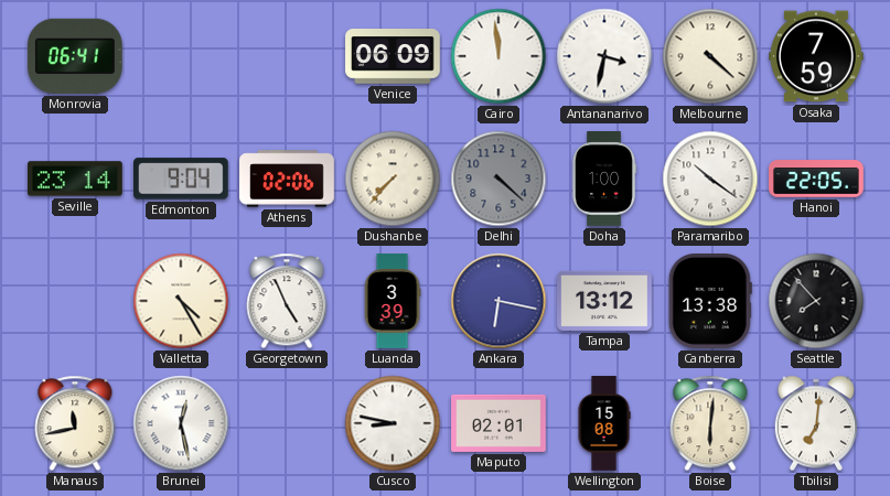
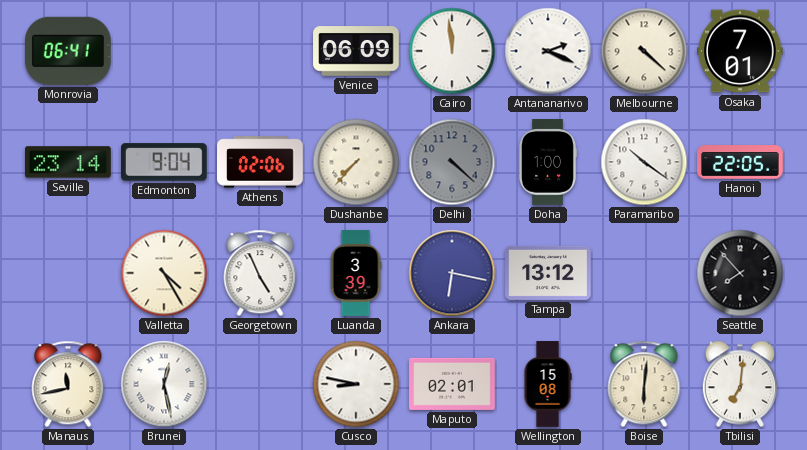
Antananarivo: 3:32 -> 2:19 (548, 51)
Osaka: 7:59 -> 7:01 (740, 51)
Canberra: 13:38 -> none (710, 302)
